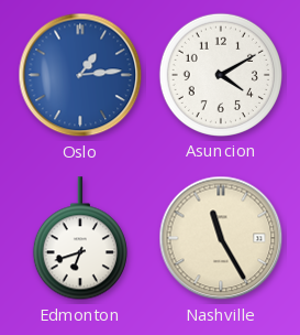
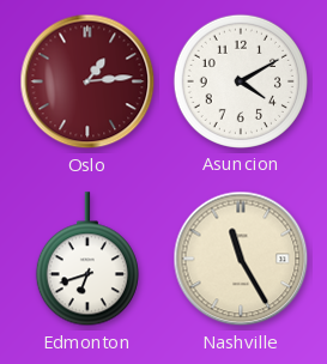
Oslo dial: blue -> burgundy (87, 81)
